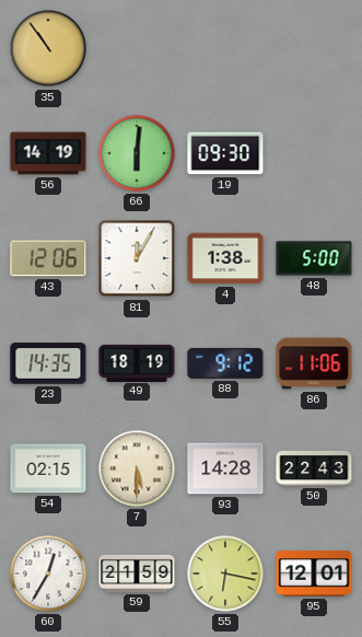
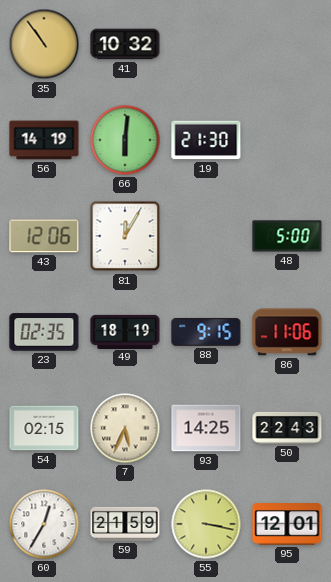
41: none -> 10:32 (125, 44)
19: 09:30 -> 21:30 (206, 140)
4: 1:38 -> none (225, 258)
23: 14:35 -> 02:35 (44, 332)
88: 9:12 -> 9:15 (206, 332)
7: 5:30 -> 5:34 (125, 428)
93: 14:28 -> 14:25 (206, 428)
55: 6:17 -> 3:17 (206, 524)
